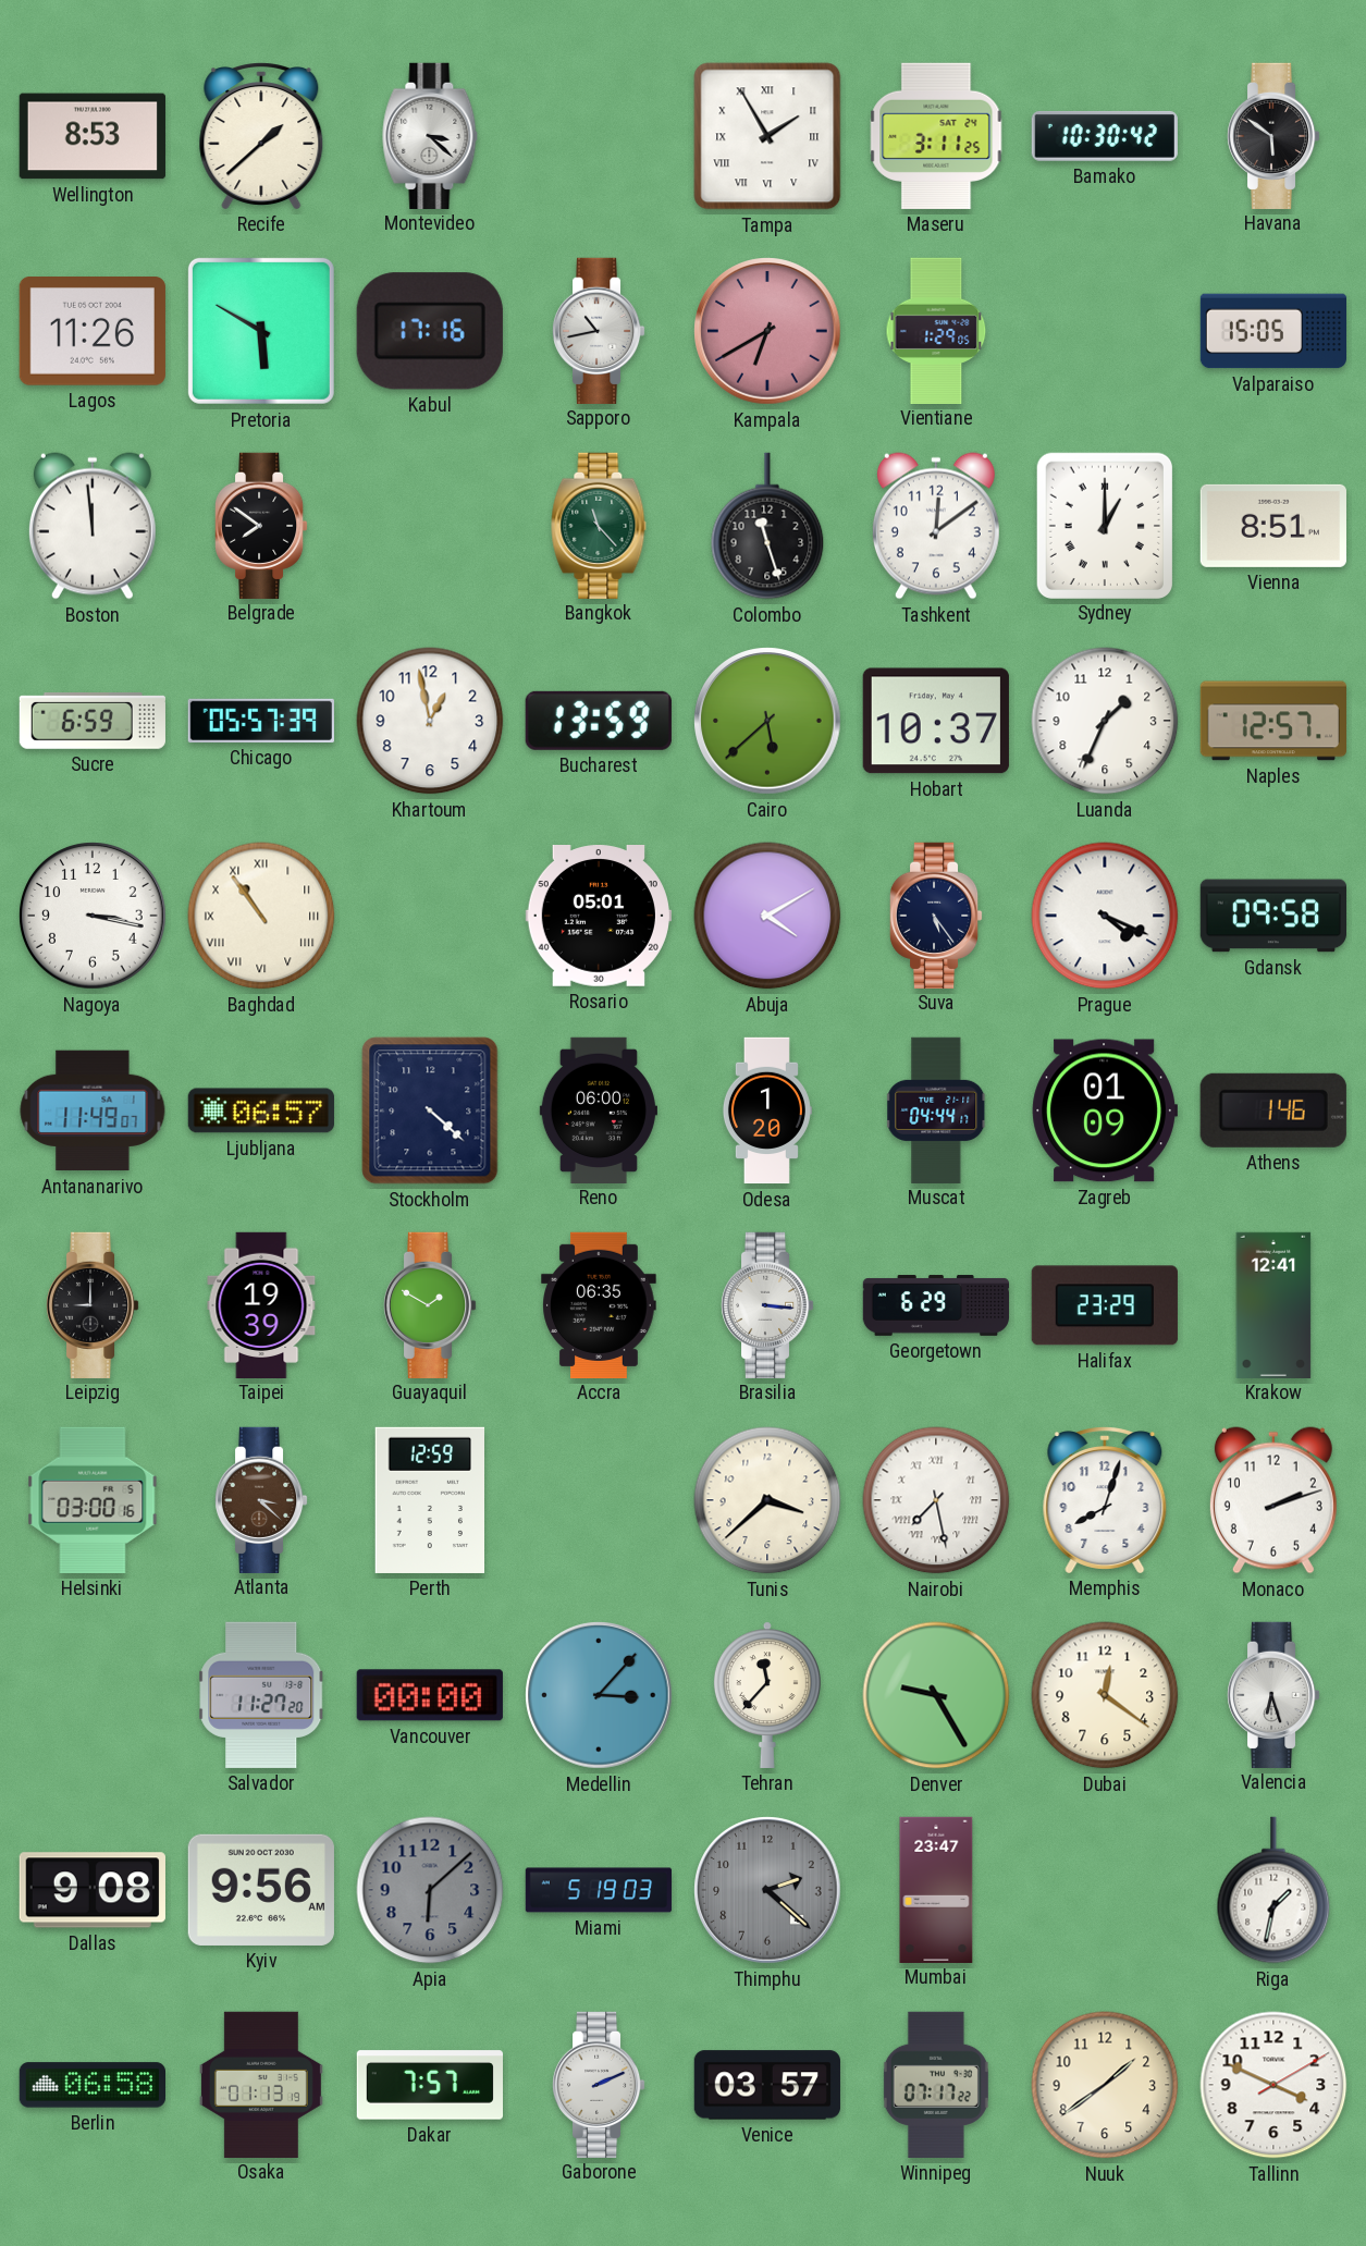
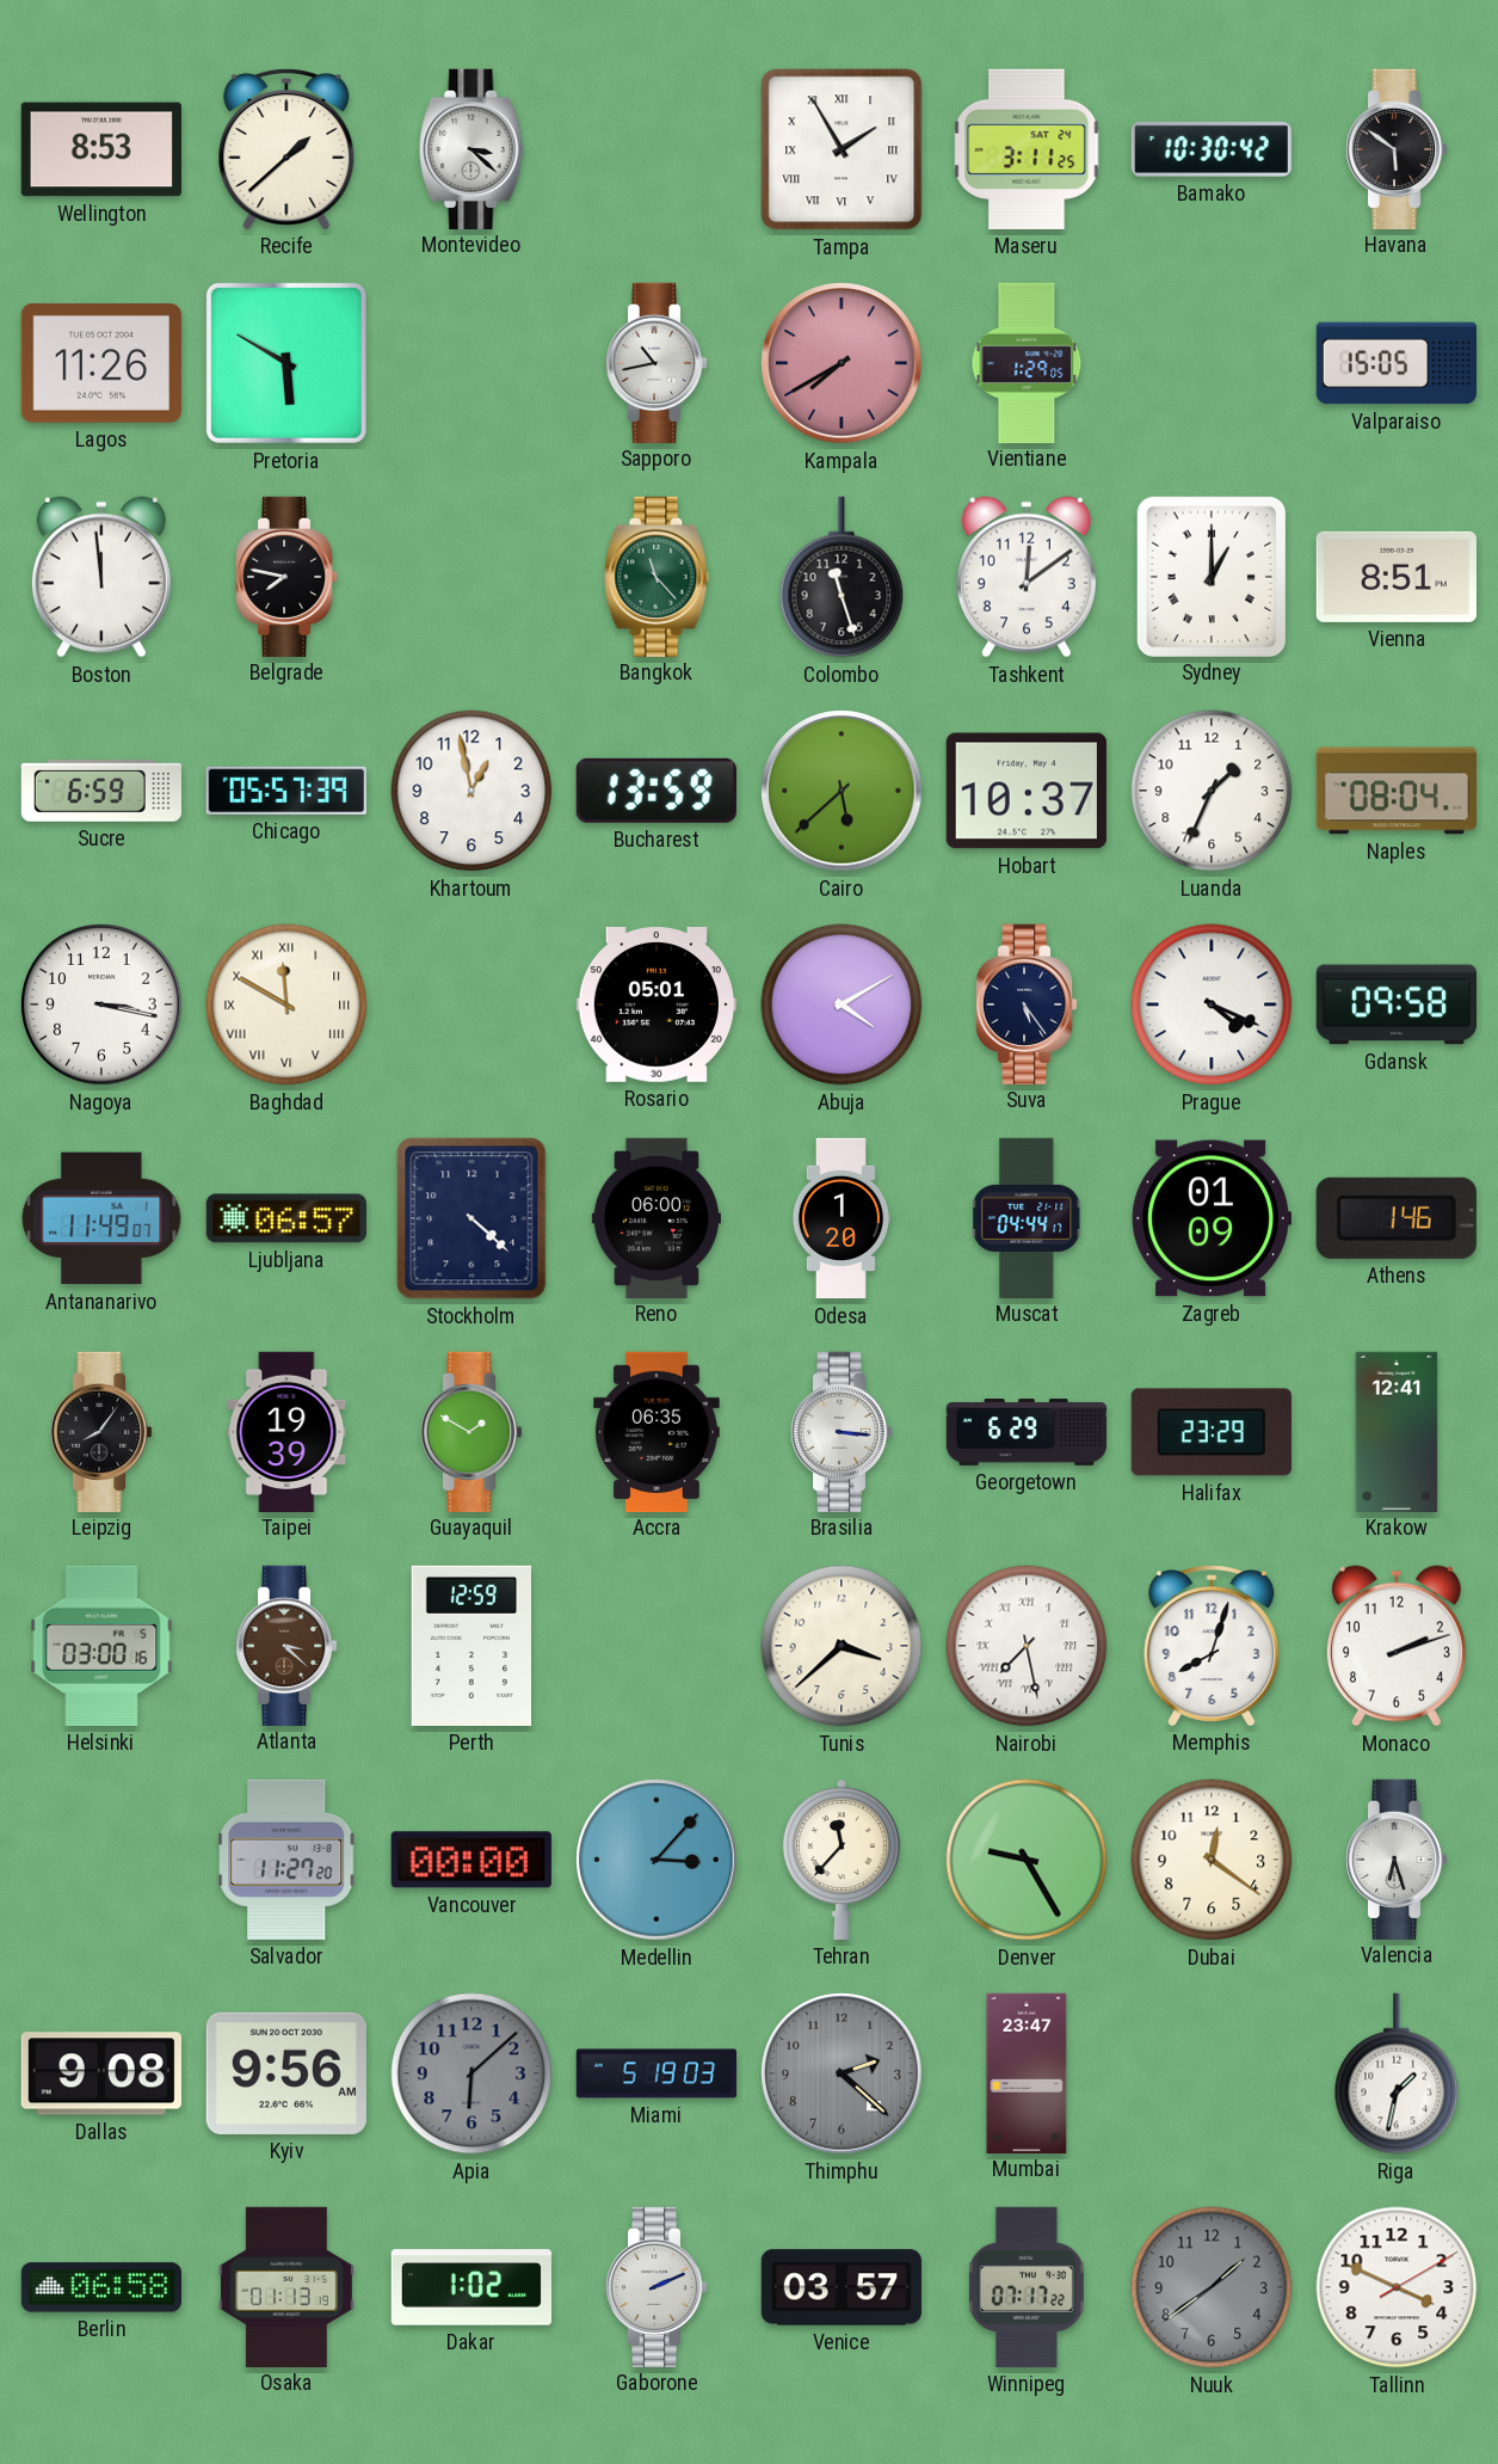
Kabul: 17:16 -> none (430, 331)
Kampala: 6:40 -> 7:40 (842, 363)
Belgrade: 7:51 -> 7:47 (286, 576)
Naples: 12:57 -> 08:04 (1395, 791)
Baghdad: 10:54 -> 11:50 (286, 1004)
Leipzig: 9:00 -> 8:06 (101, 1431)
Dakar: 7:57 -> 1:02 (470, 2287)
Nuuk dial: cream -> grey (1212, 2287)
